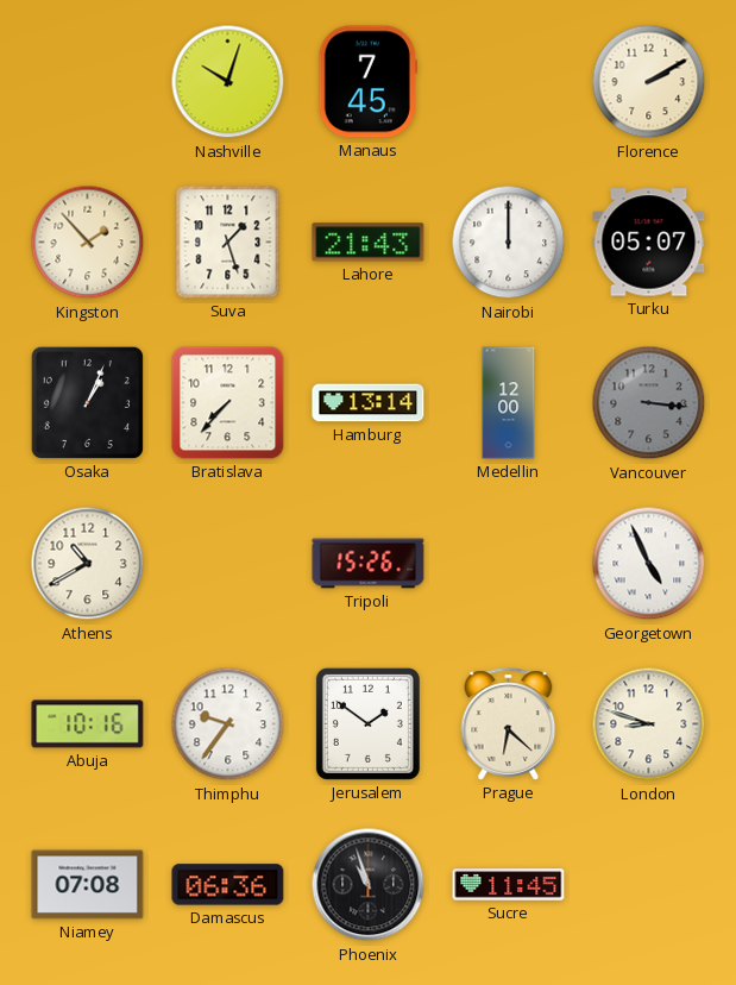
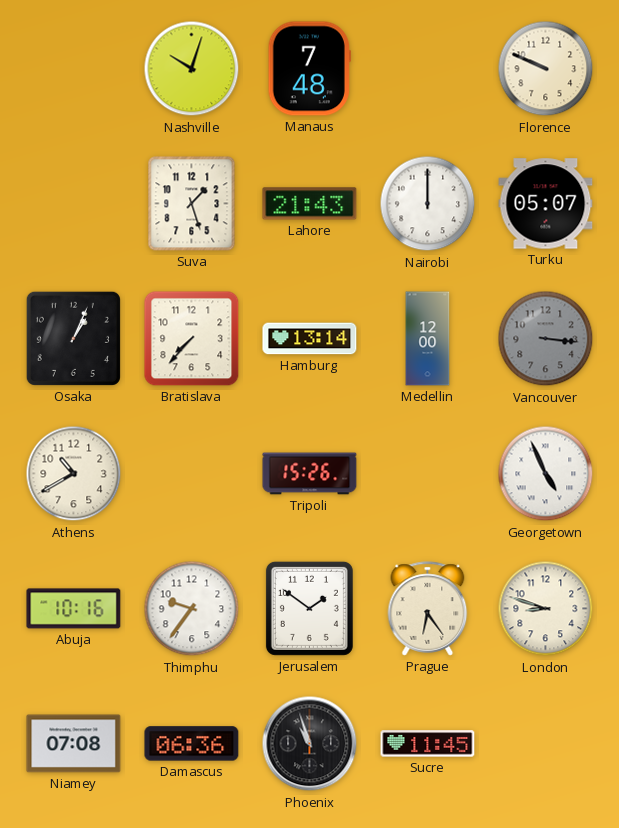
Manaus: 7:45 -> 7:48 (309, 69)
Florence: 2:10 -> 9:49 (546, 69)
Kingston: 1:53 -> none (88, 243)
Prague: 6:22 -> 6:24 (428, 609)
